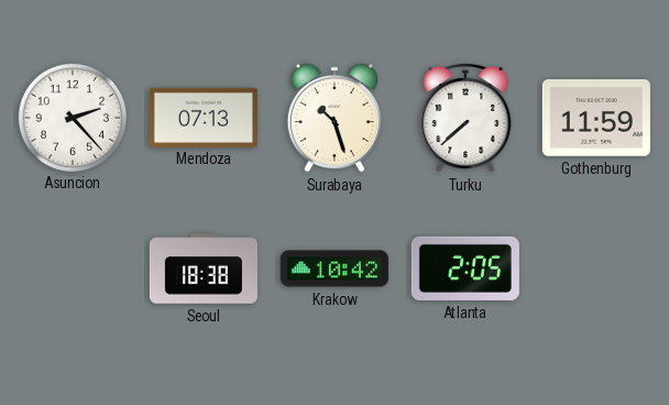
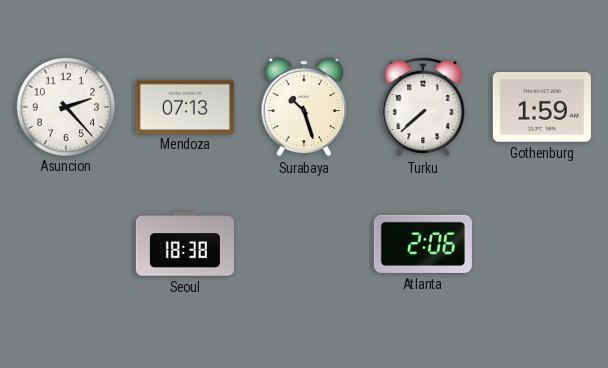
Gothenburg: 11:59 -> 1:59 (542, 108)
Krakow: 10:42 -> none (334, 269)
Atlanta: 2:05 -> 2:06 (423, 244)
